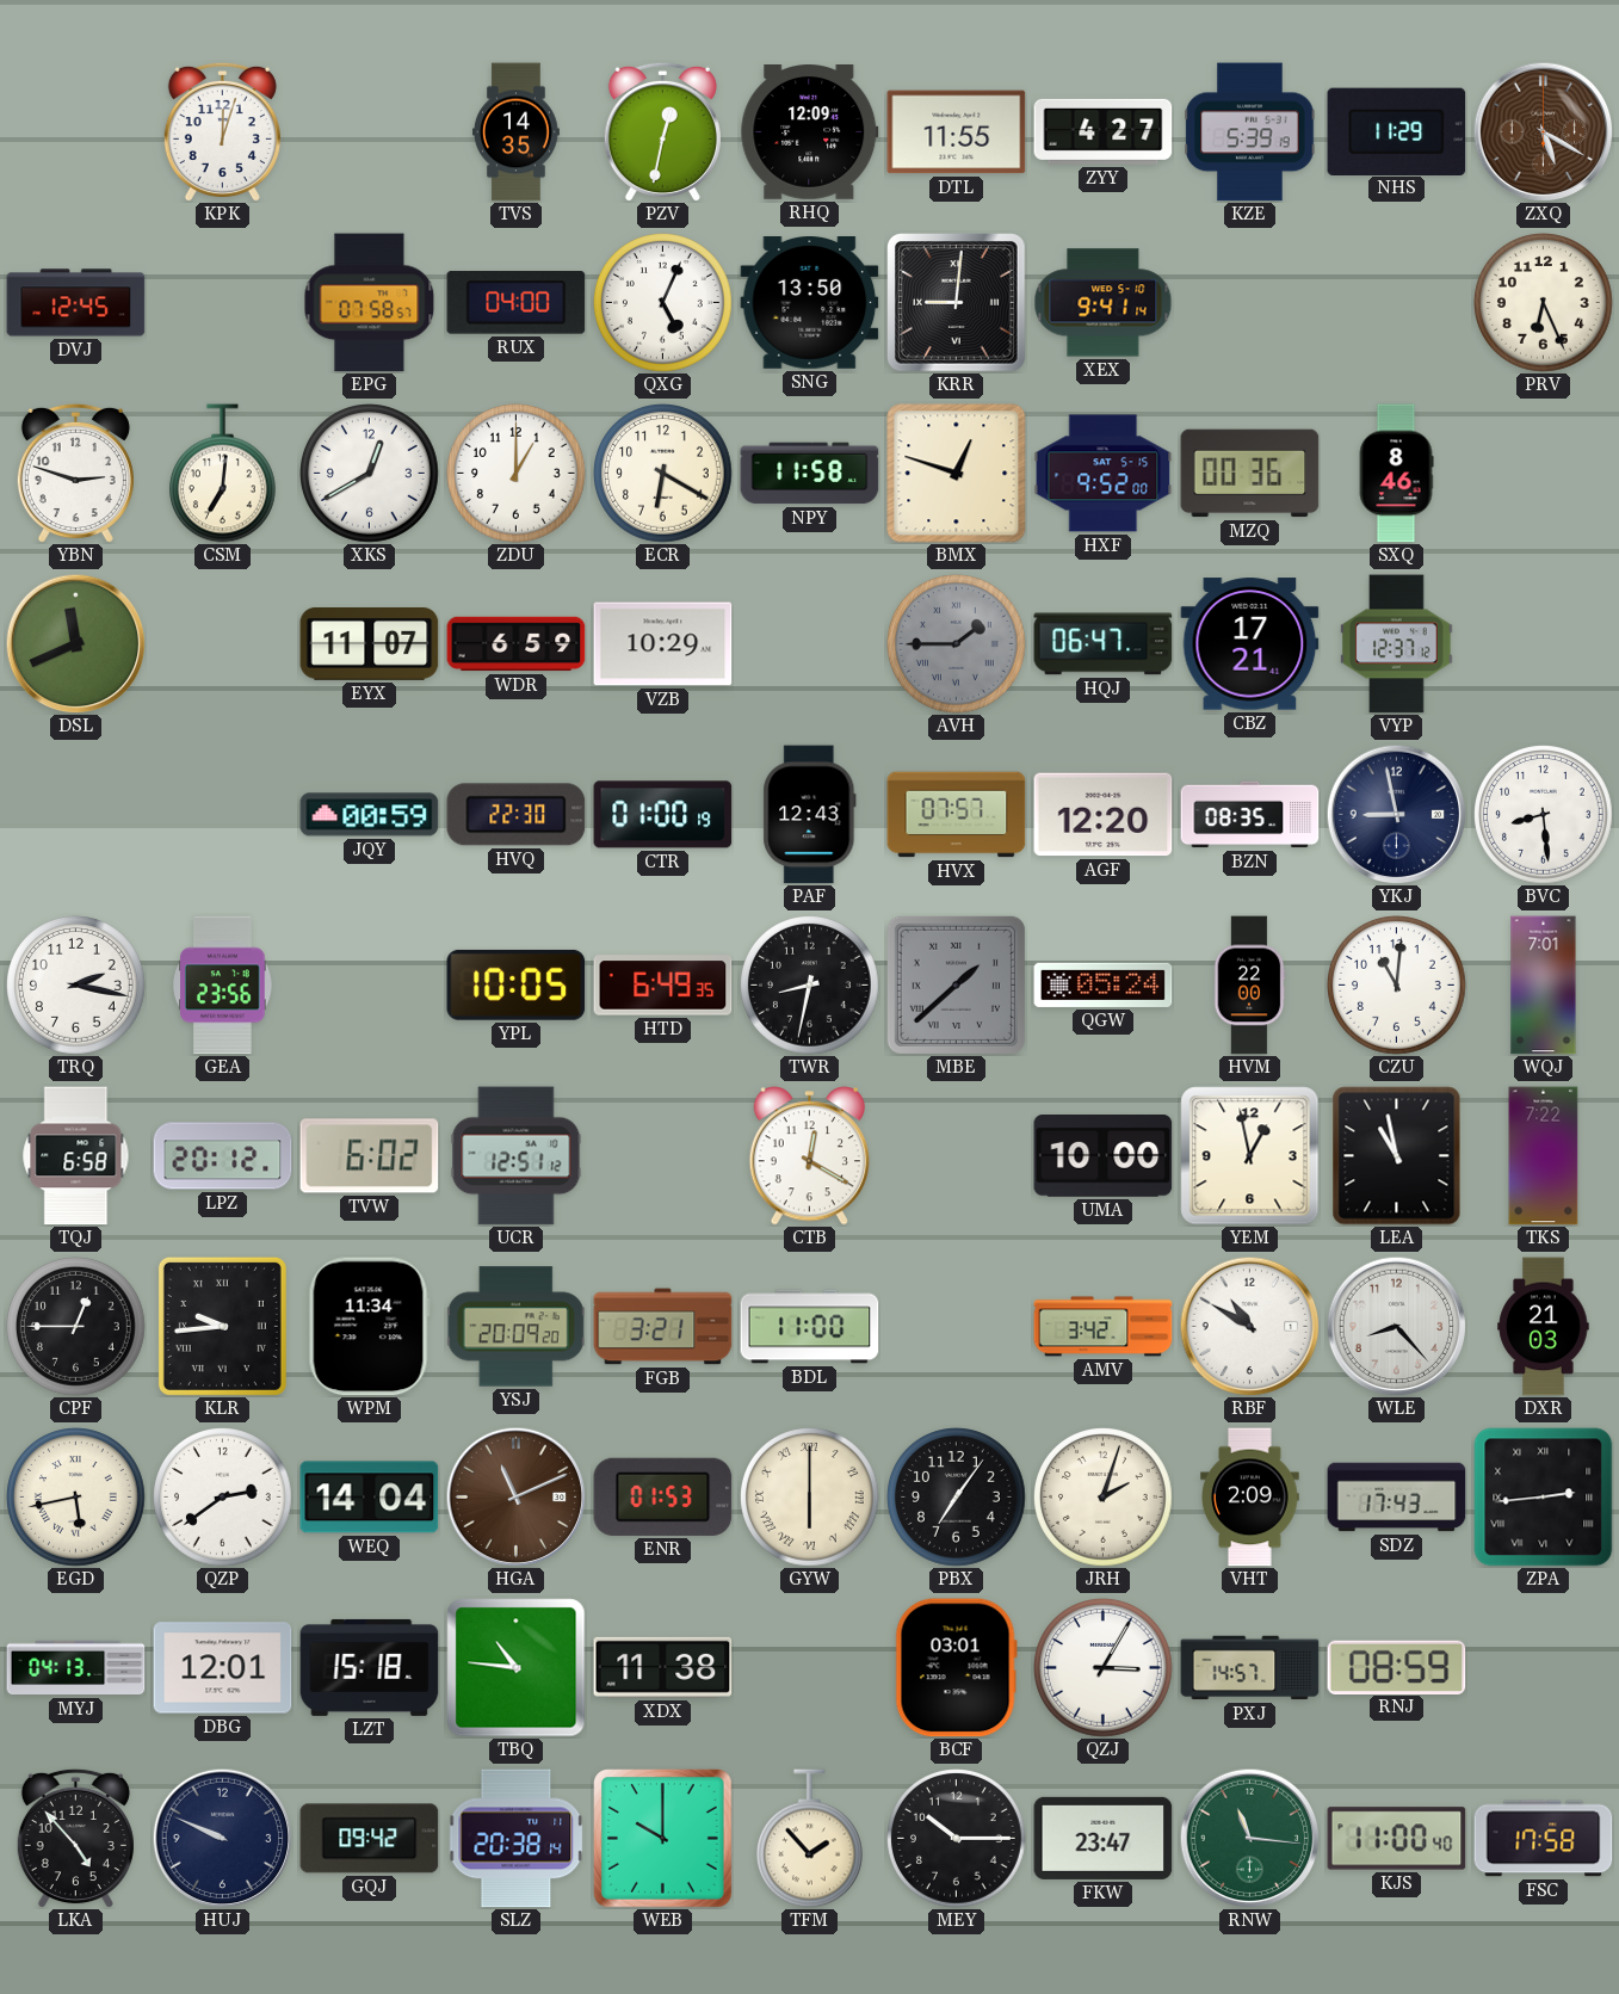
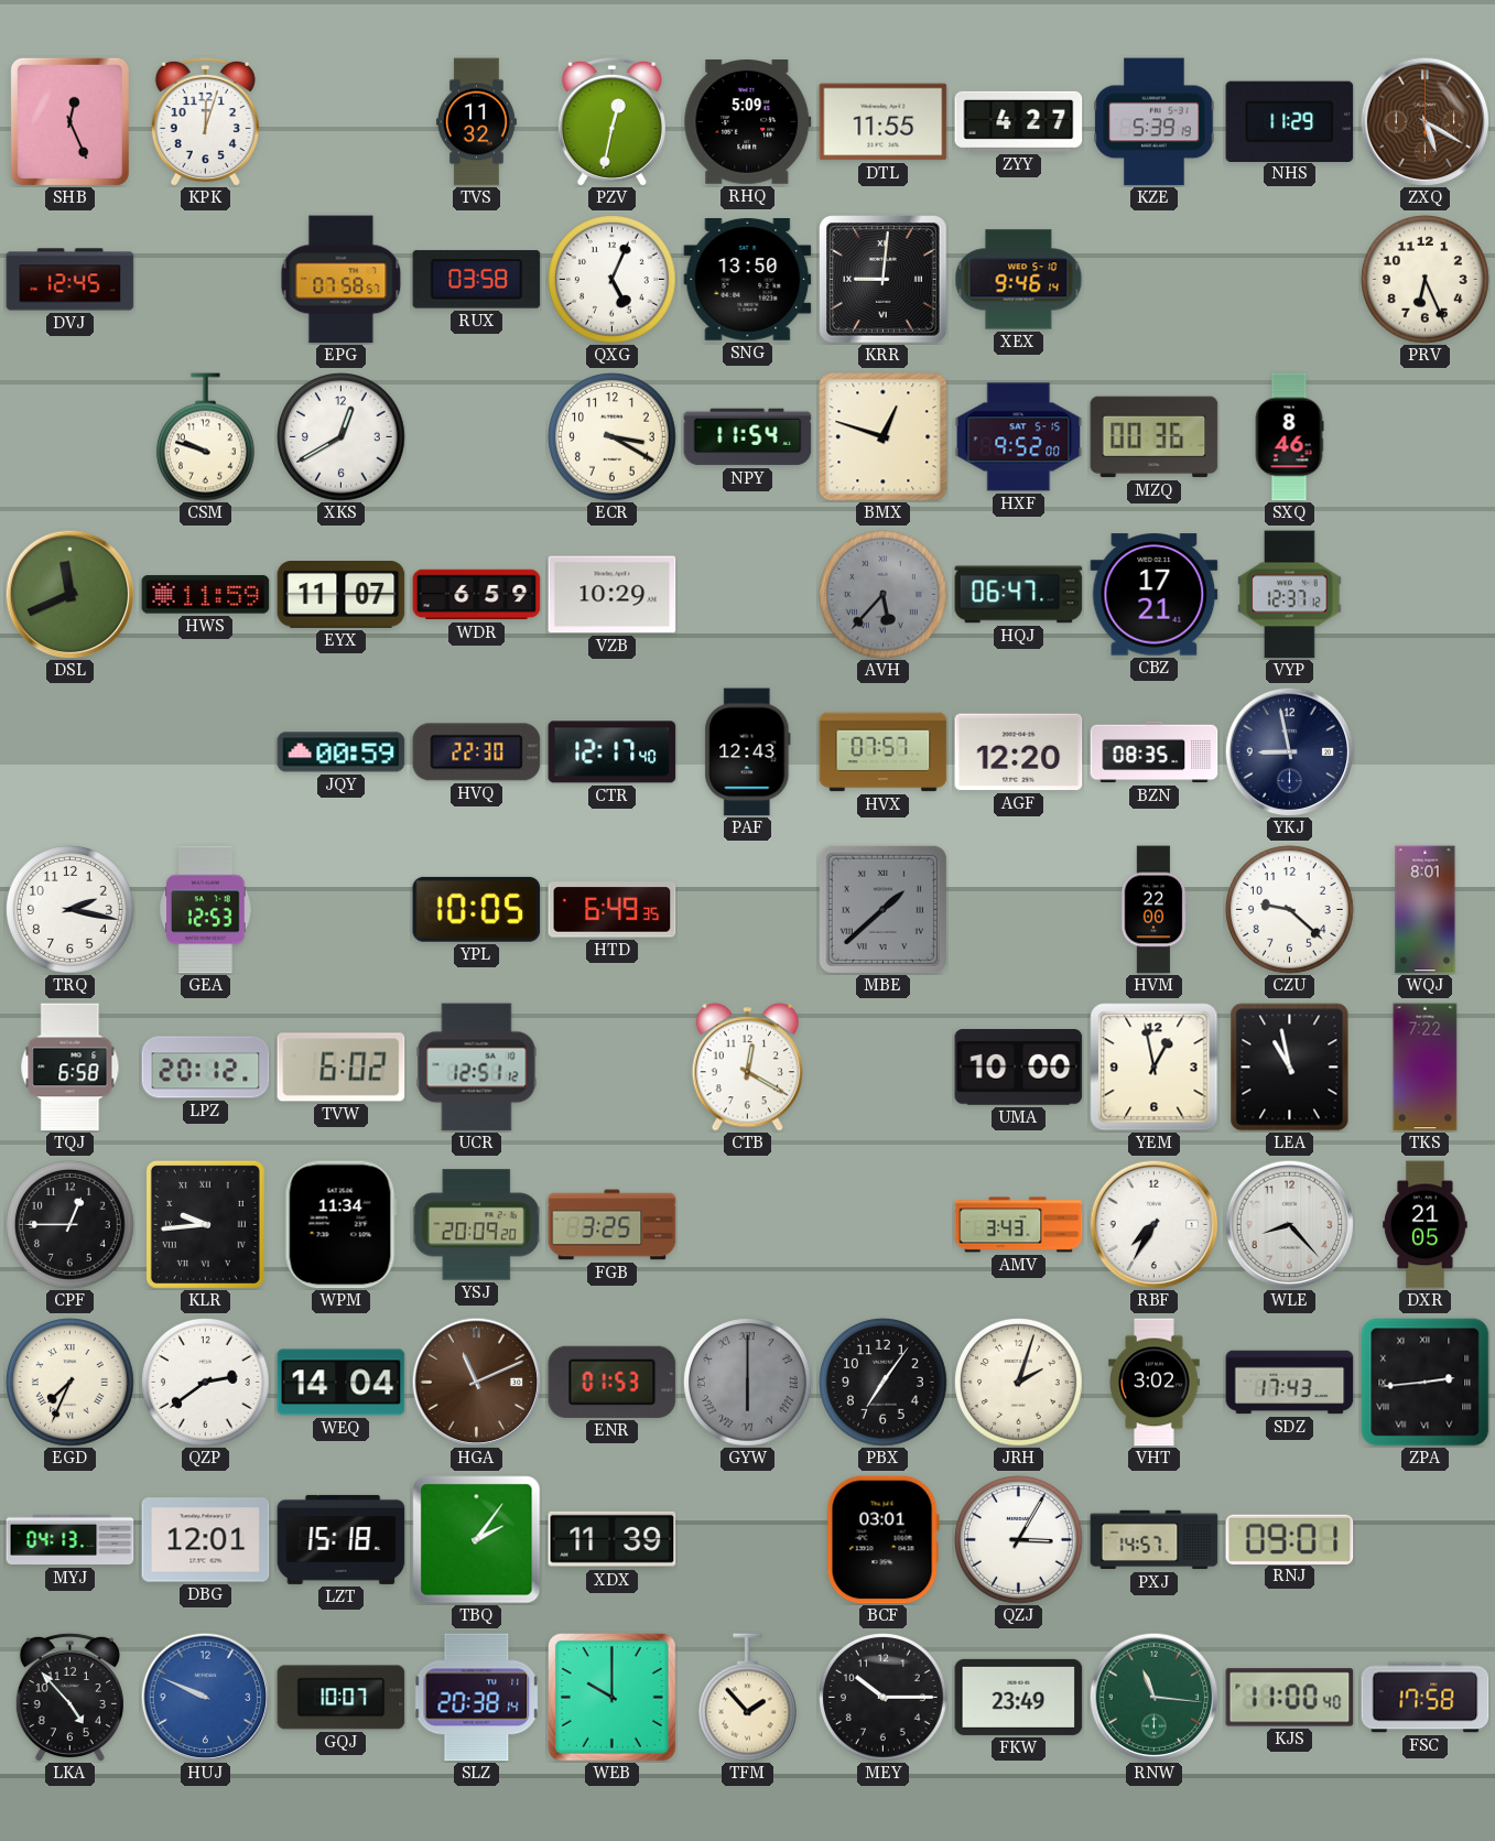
SHB: none -> 12:26 (69, 121)
TVS: 14:35 -> 11:32 (476, 122)
RHQ: 12:09 -> 5:09 (748, 122)
RUX: 04:00 -> 03:58 (477, 280)
XEX: 9:41 -> 9:46 (1019, 280)
YBN: 2:48 -> none (75, 473)
CSM: 7:01 -> 9:48 (205, 437)
ZDU: 1:00 -> none (517, 474)
ECR: 6:20 -> 3:20 (613, 437)
NPY: 11:58 -> 11:54 (748, 437)
HWS: none -> 11:59 (206, 595)
AVH: 1:45 -> 5:37 (884, 595)
CTR: 01:00 -> 12:17 (613, 752)
BVC: 8:29 -> none (1544, 815)
GEA: 23:56 -> 12:53 (206, 910)
TWR: 8:32 -> none (810, 986)
QGW: 05:24 -> none (1104, 984)
CZU: 11:01 -> 9:22 (1290, 910)
WQJ: 7:01 -> 8:01 (1426, 910)
FGB: 3:21 -> 3:25 (613, 1225)
BDL: 11:00 -> none (810, 1327)
AMV: 3:42 -> 3:43 (1019, 1225)
RBF: 10:50 -> 7:35 (1153, 1224)
DXR: 21:03 -> 21:05 (1426, 1225)
EGD: 5:43 -> 7:34 (71, 1383)
GYW dial: cream -> grey (748, 1383)
VHT: 2:09 -> 3:02 (1155, 1383)
TBQ: 10:46 -> 2:06 (477, 1540)
XDX: 11:38 -> 11:39 (613, 1539)
RNJ: 08:59 -> 09:01 (1290, 1539)
HUJ dial: navy -> blue (205, 1697)
GQJ: 09:42 -> 10:07 (342, 1698)
FKW: 23:47 -> 23:49 (1019, 1697)
